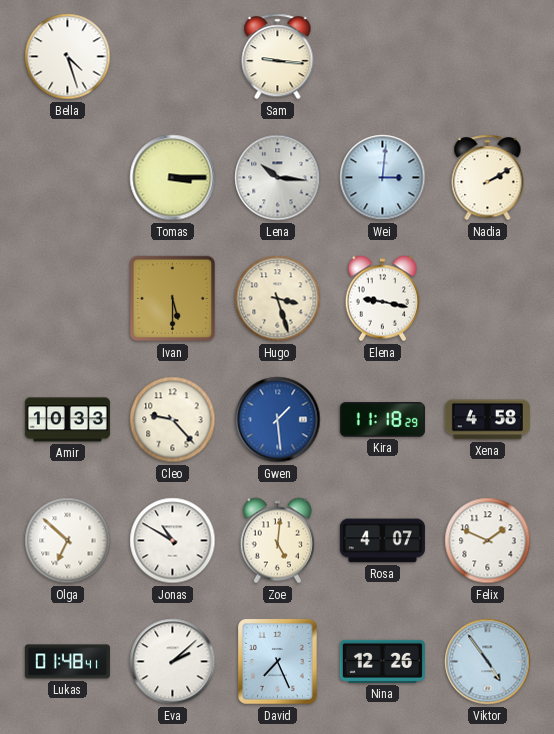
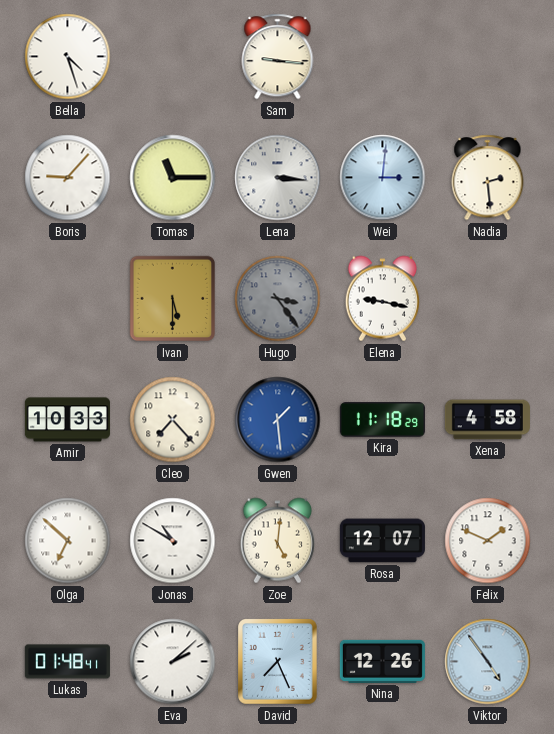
Boris: none -> 9:07 (68, 178)
Tomas: 3:15 -> 11:15 (173, 178)
Lena: 10:16 -> 3:16 (278, 178)
Nadia: 2:10 -> 2:29 (488, 178)
Hugo: 3:27 -> 3:24 (278, 299)
Hugo dial: cream -> grey (278, 299)
Cleo: 9:23 -> 7:23 (173, 420)
Rosa: 4:07 -> 12:07 (382, 541)
